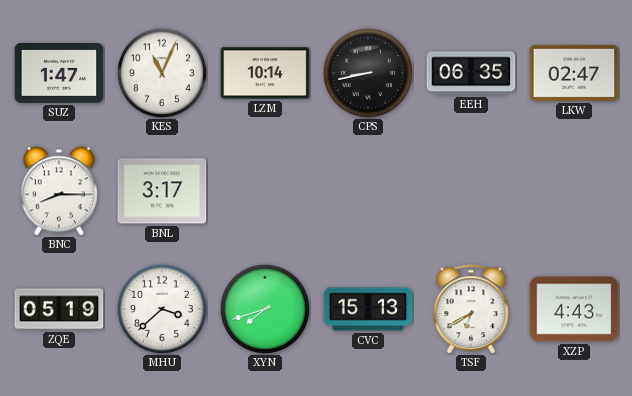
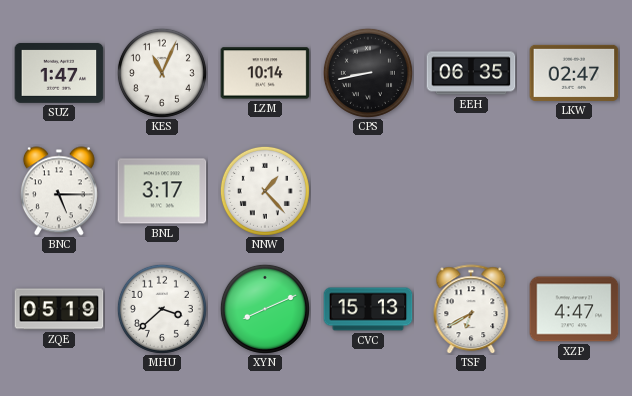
BNC: 8:15 -> 5:15 (59, 191)
NNW: none -> 1:23 (265, 191)
XYN: 7:42 -> 8:11 (265, 309)
XZP: 4:43 -> 4:47 (574, 309)
